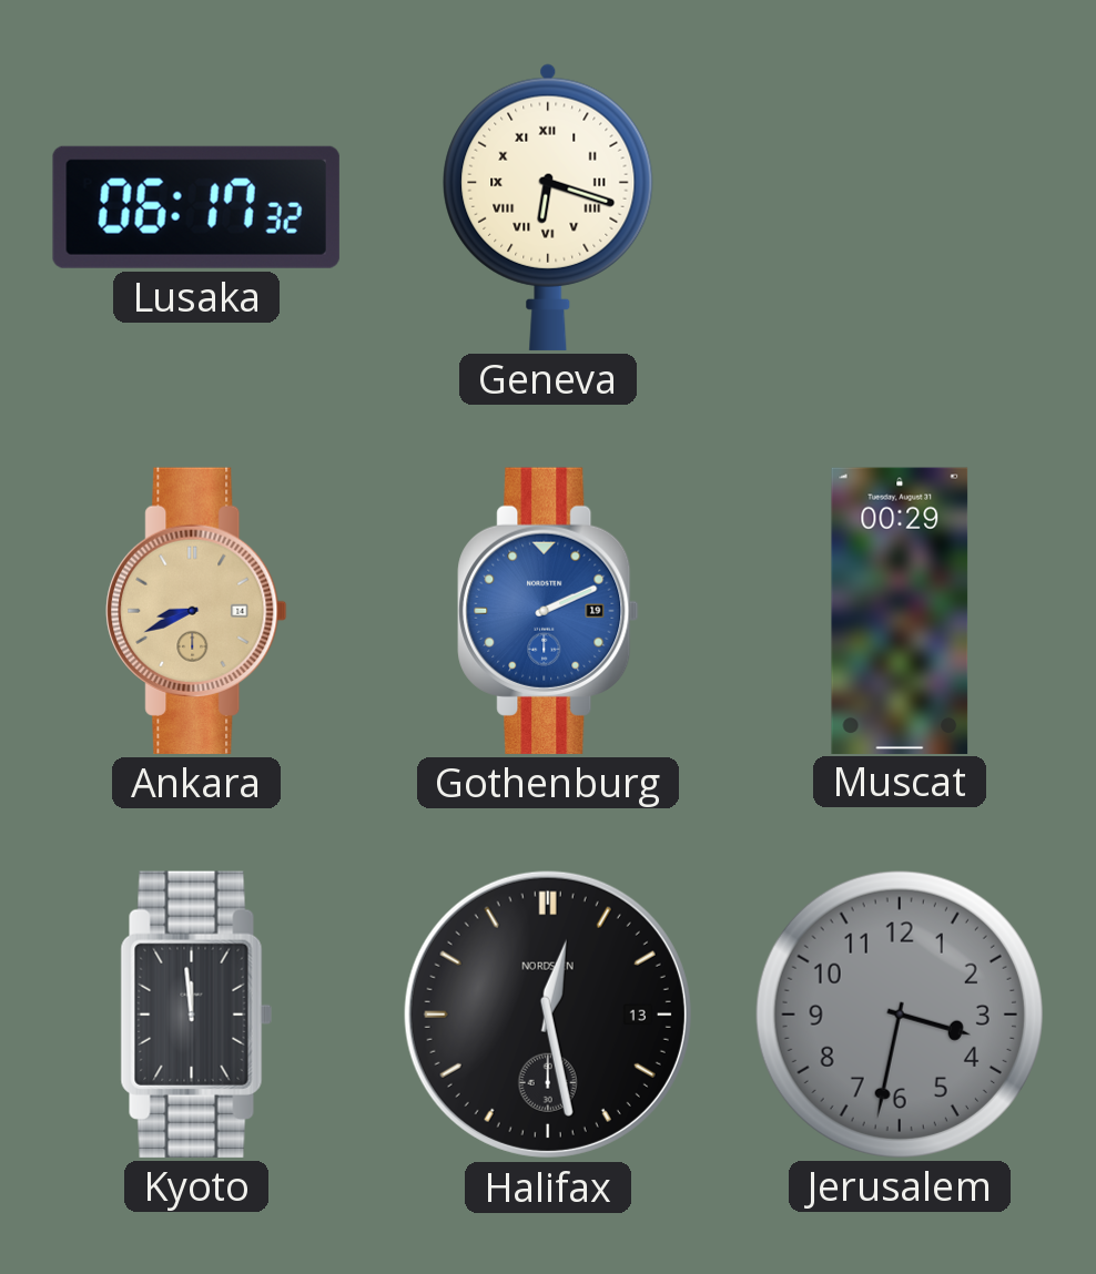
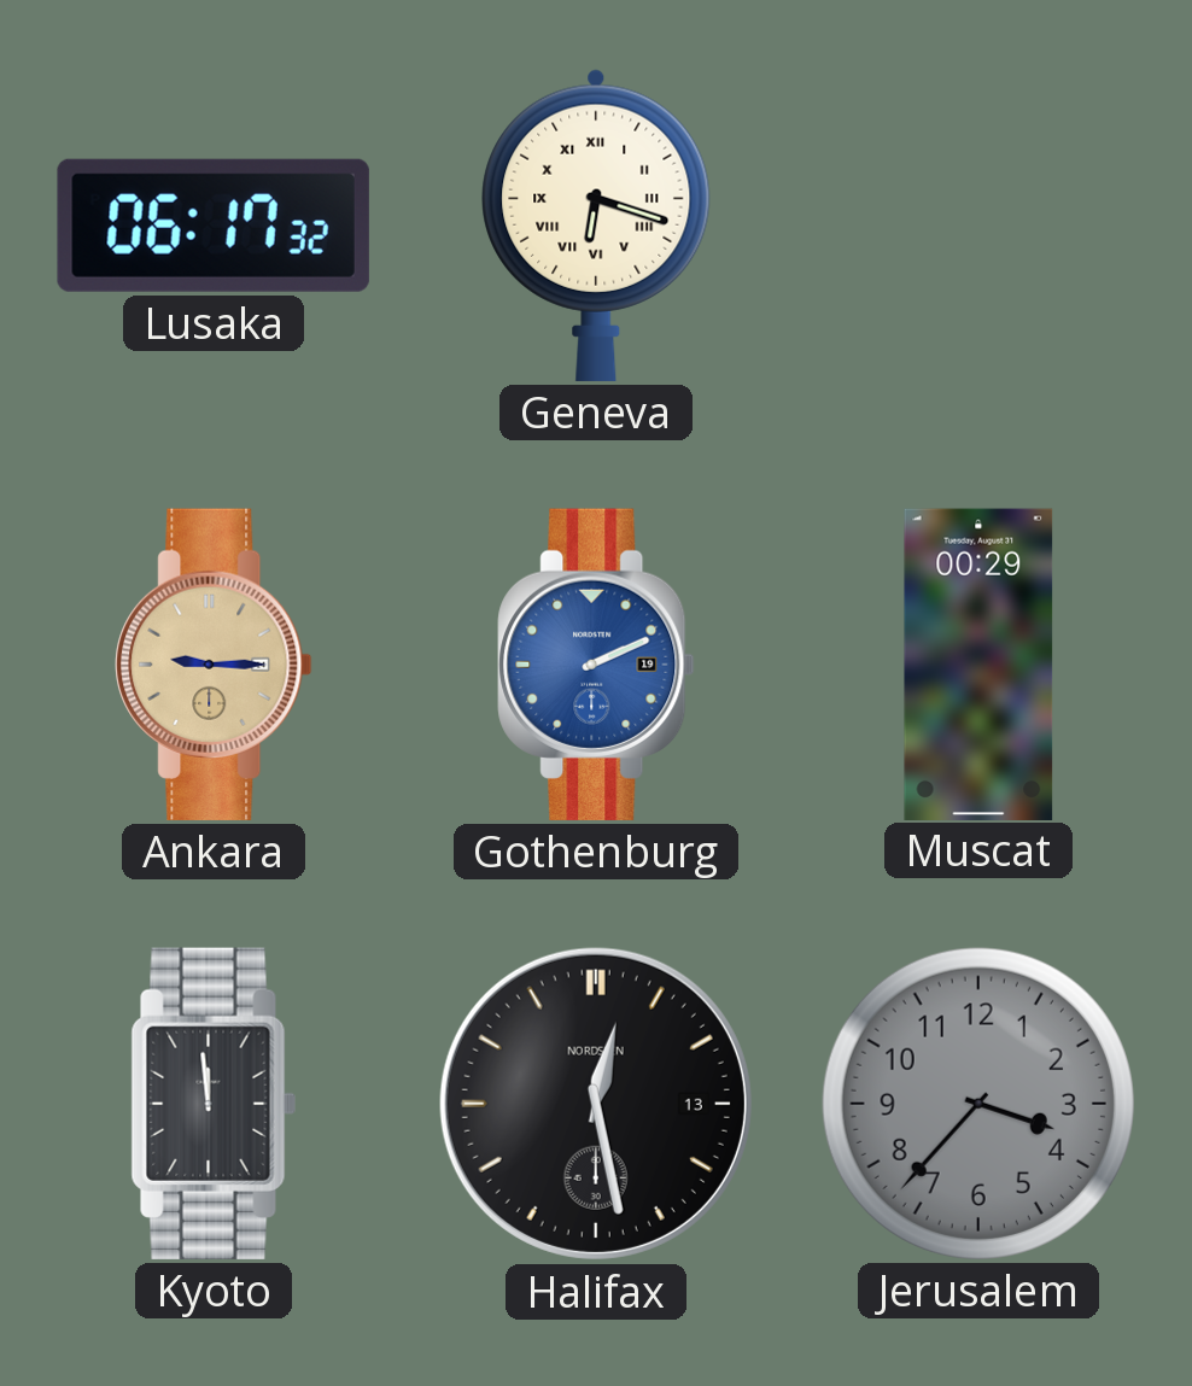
Ankara: 8:41 -> 9:15 (214, 665)
Jerusalem: 3:32 -> 3:37 (978, 1104)
